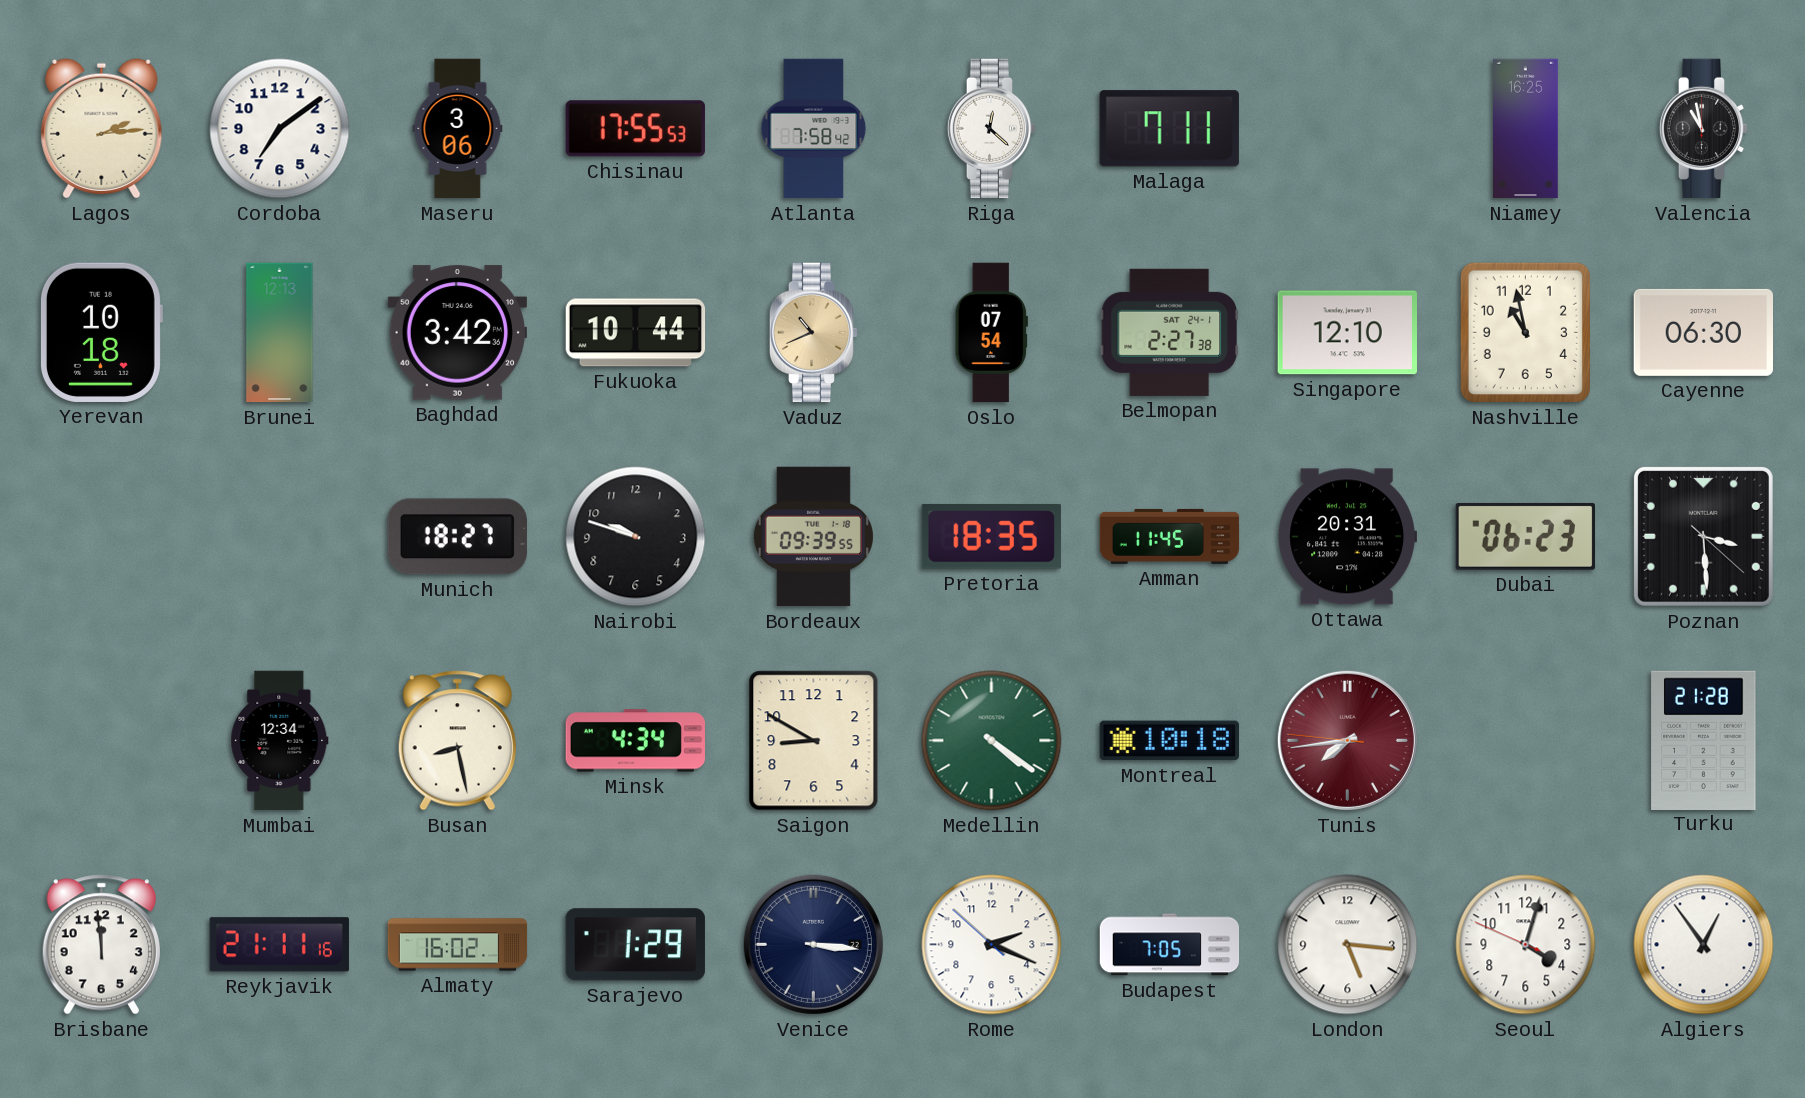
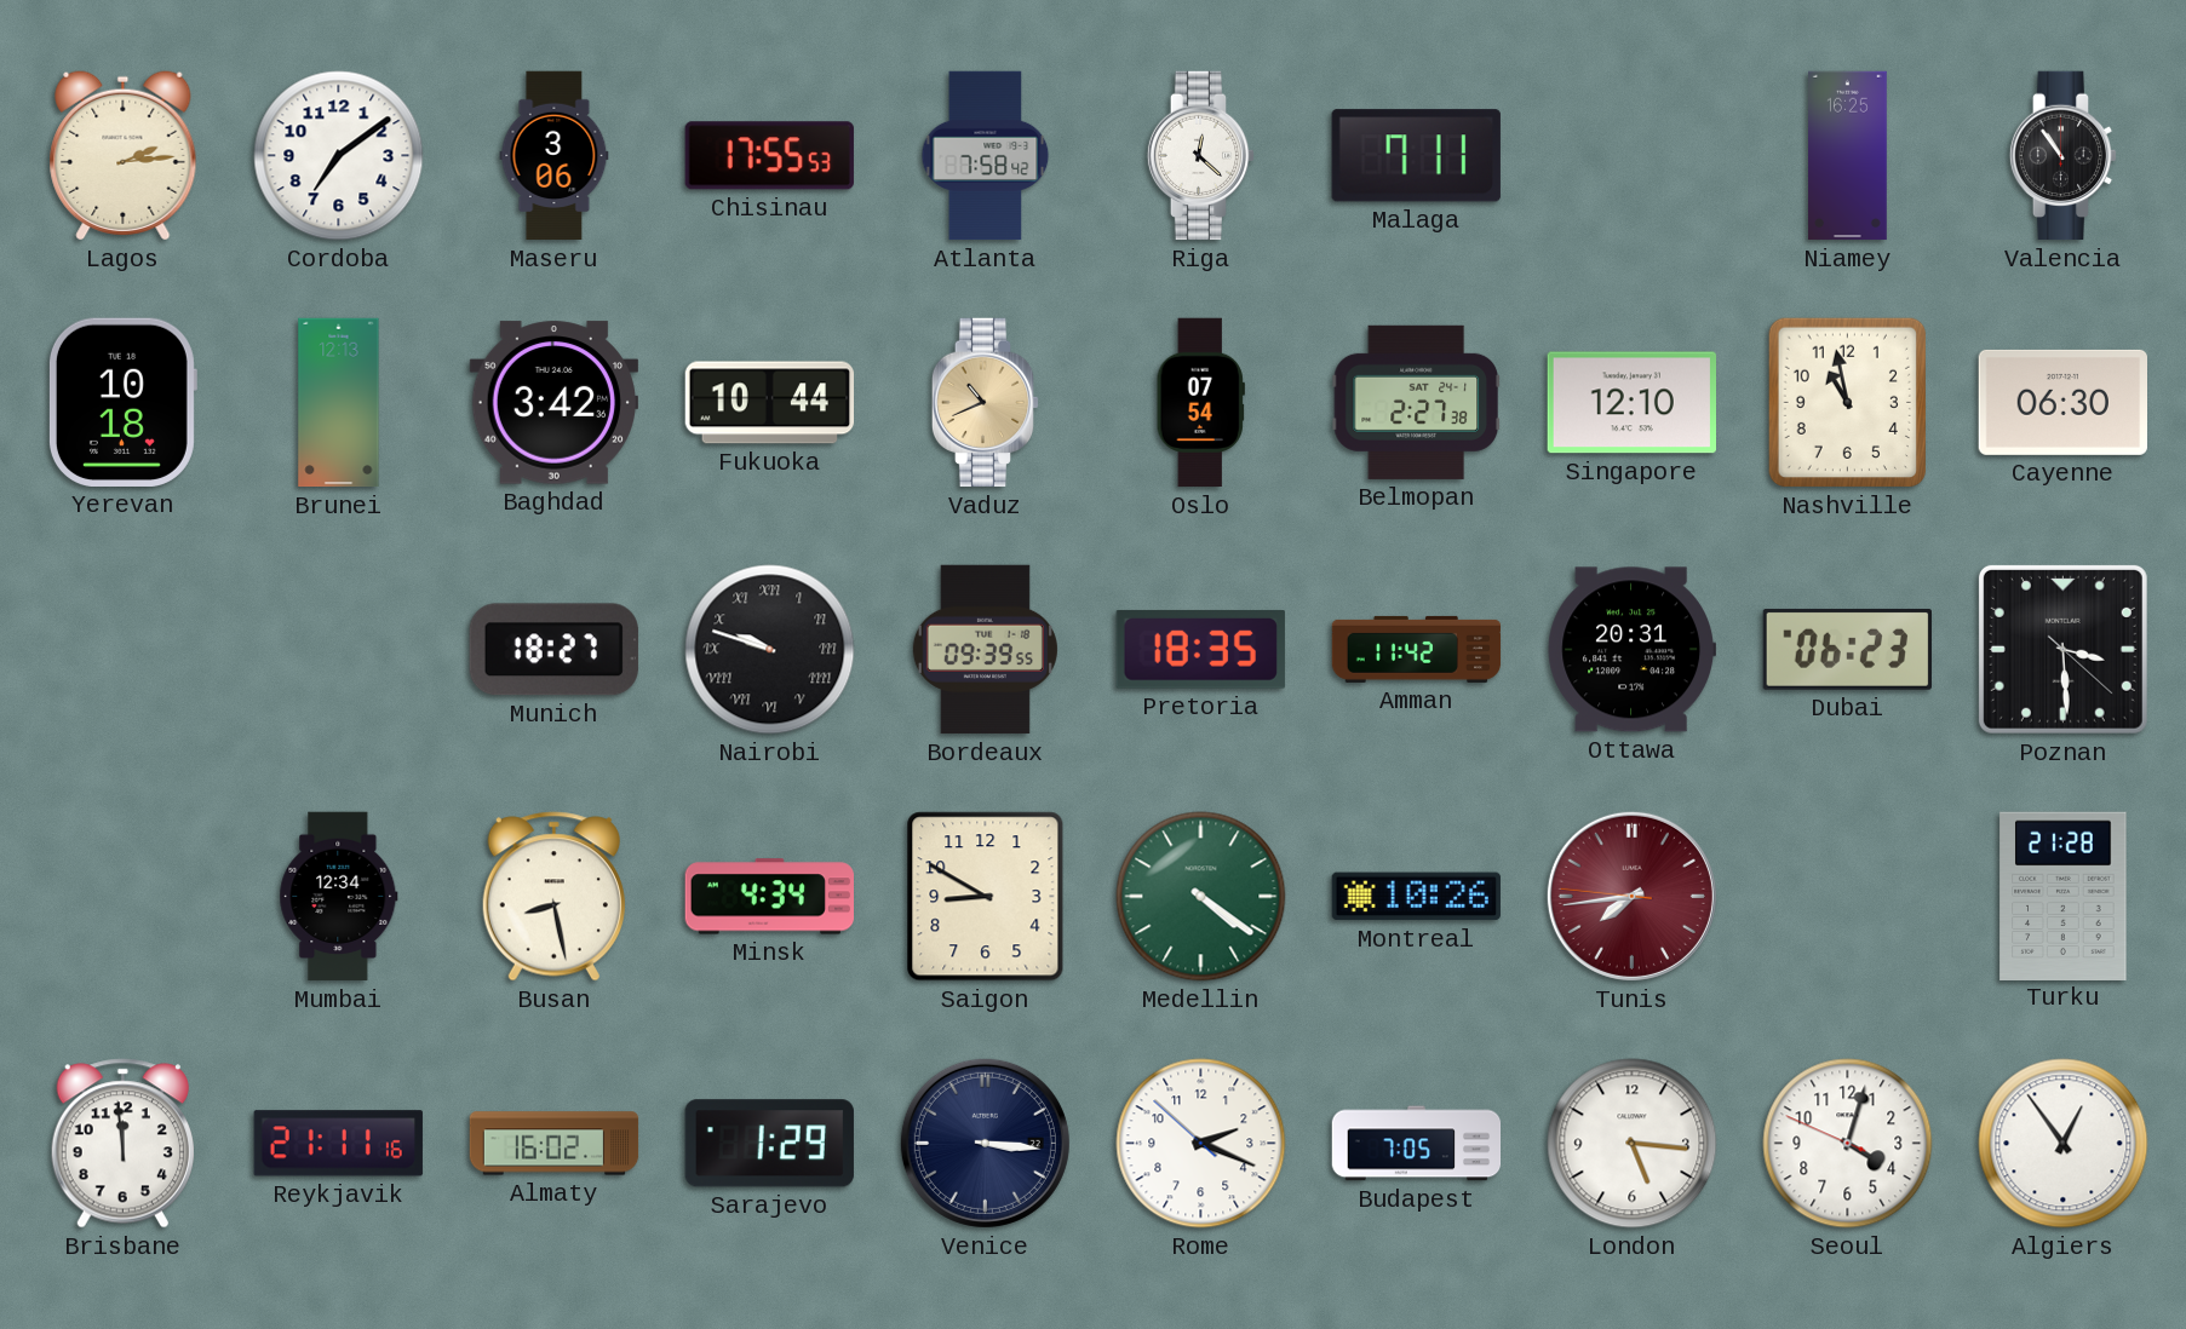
Valencia: 10:58 -> 10:54 (2064, 156)
Nairobi numerals: Arabic -> Roman (770, 650)
Amman: 11:45 -> 11:42 (1417, 649)
Montreal: 10:18 -> 10:26 (1416, 897)
